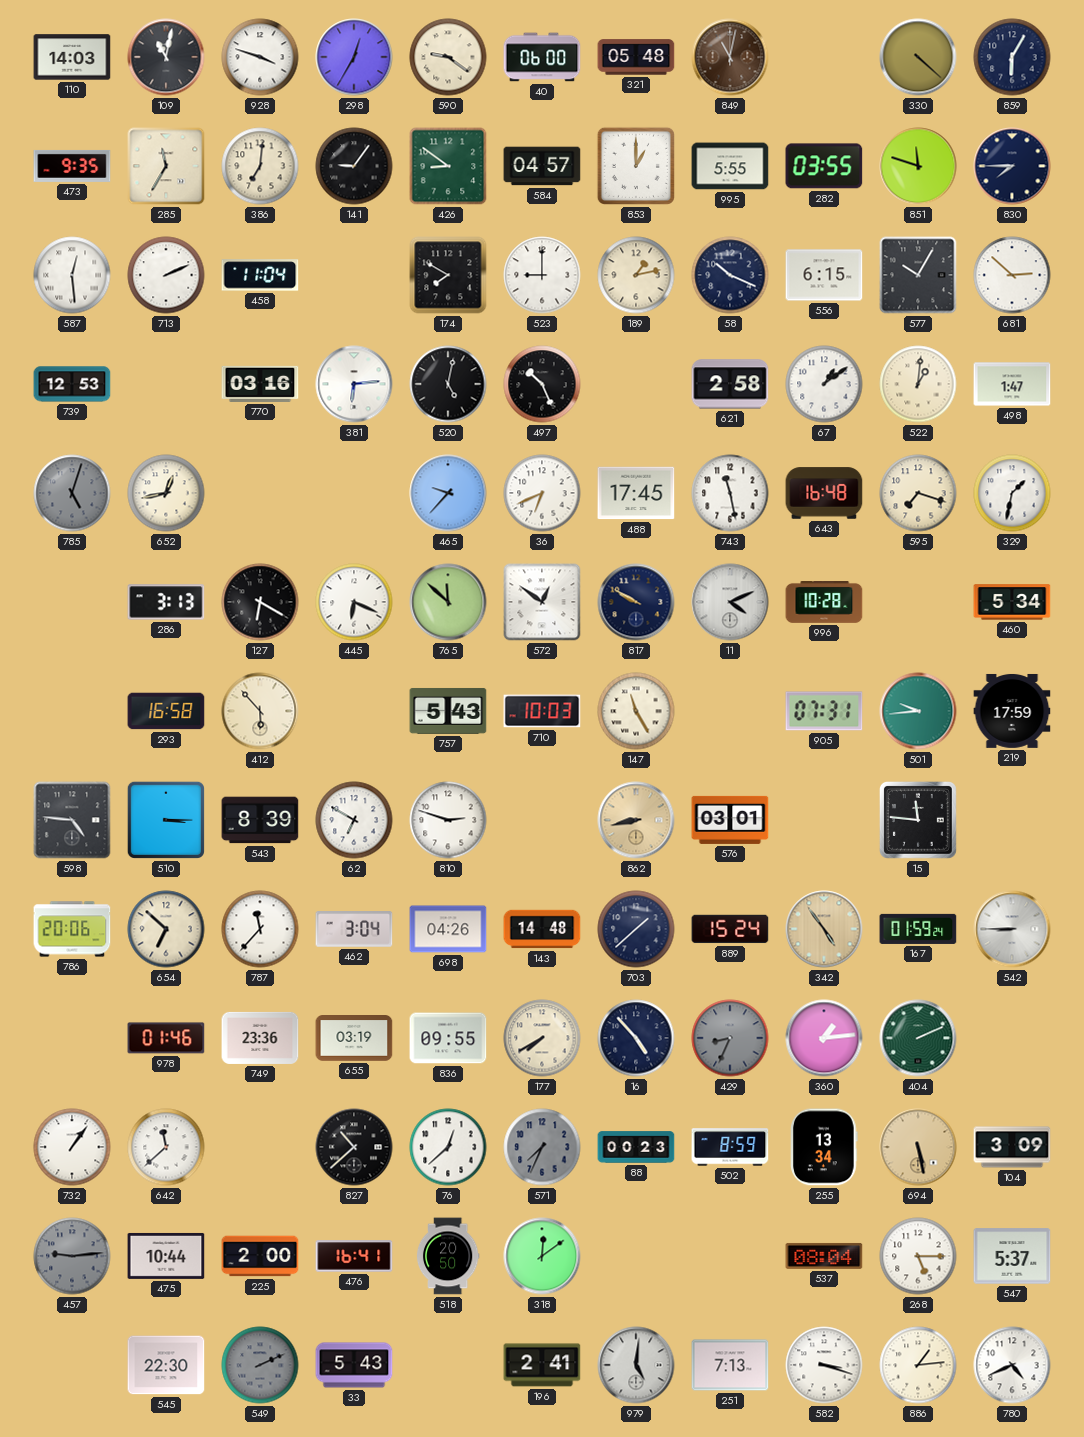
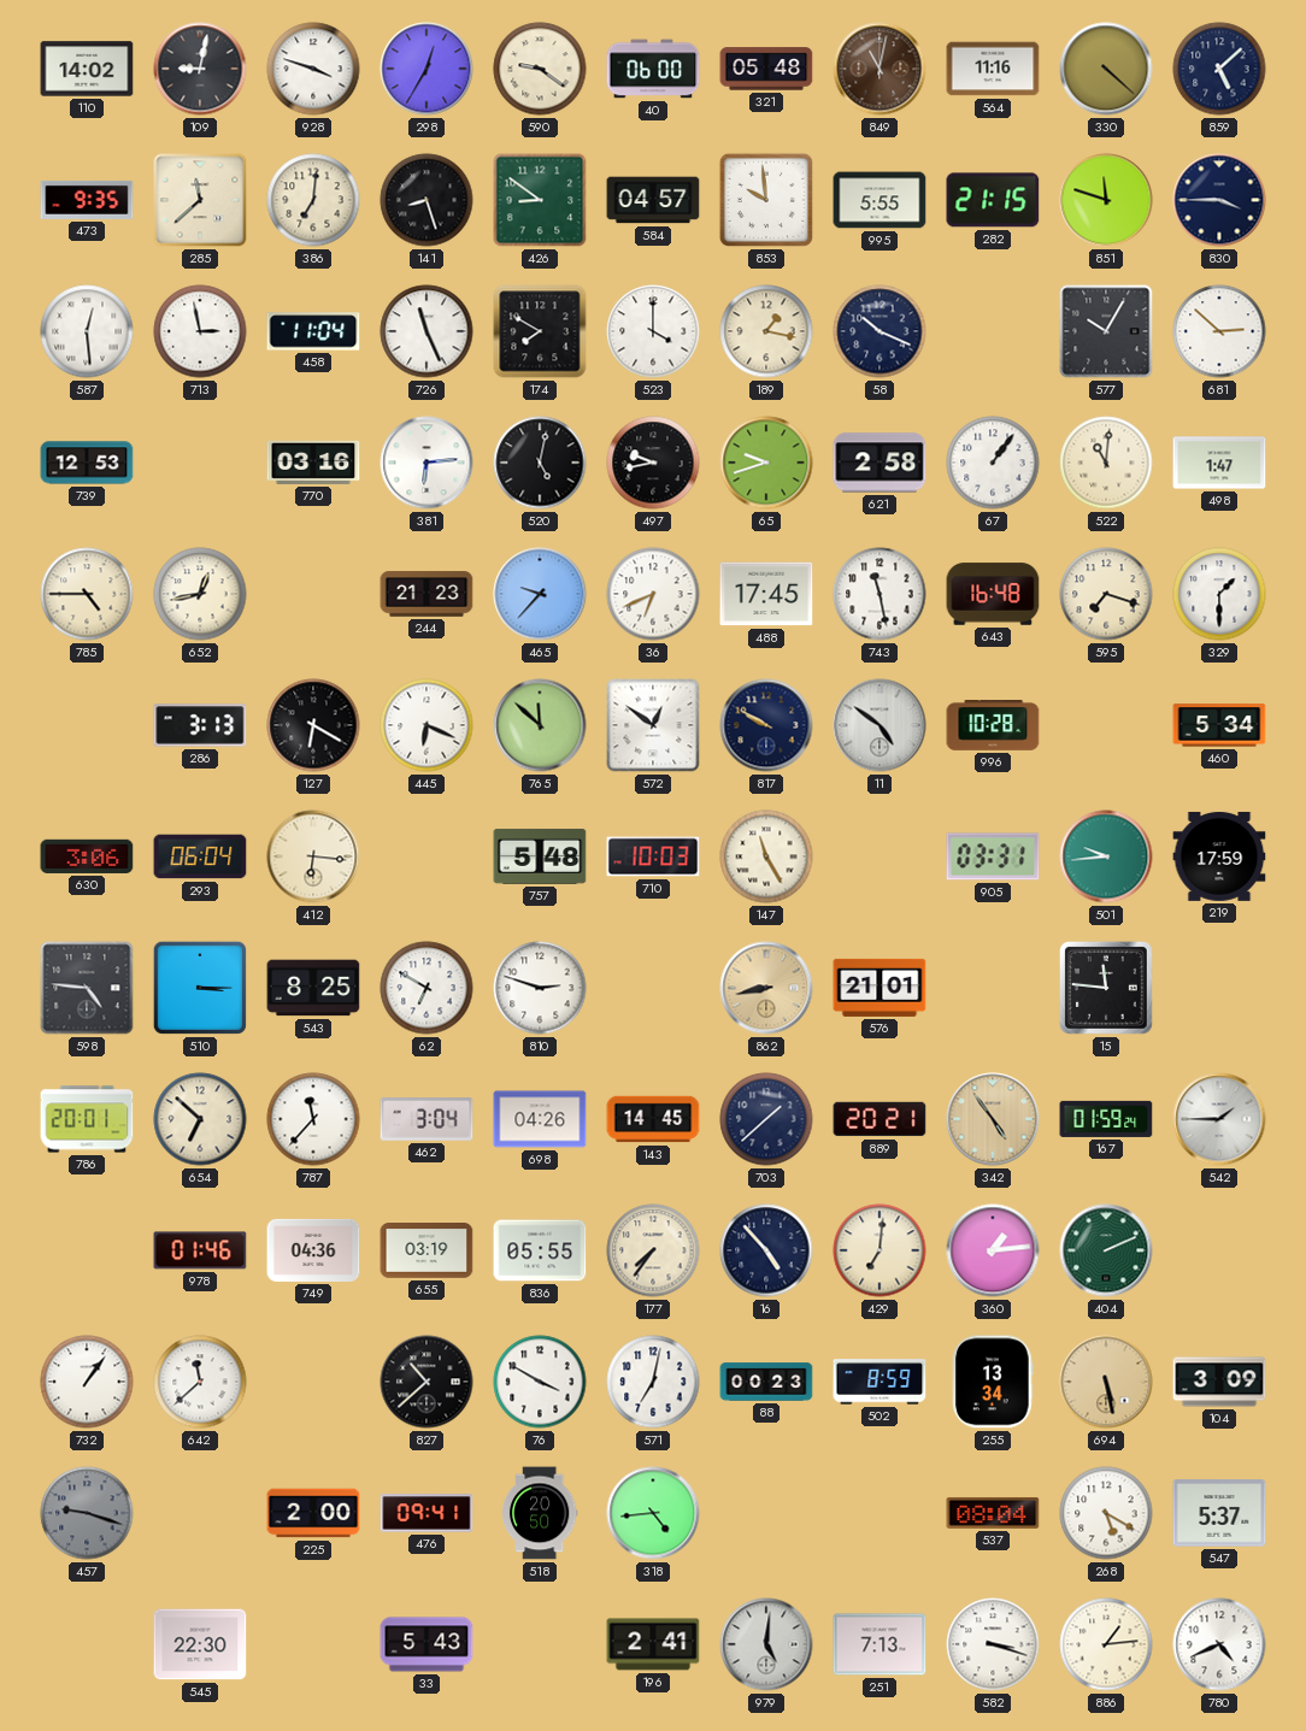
110: 14:03 -> 14:02 (87, 69)
109: 11:02 -> 9:02 (200, 69)
564: none -> 11:16 (993, 69)
859: 6:05 -> 5:08 (1219, 69)
285: 11:35 -> 11:38 (200, 200)
141: 9:06 -> 8:27 (426, 200)
853: 1:00 -> 9:59 (766, 200)
282: 03:55 -> 21:15 (993, 200)
830: 7:45 -> 3:45 (1219, 200)
713: 2:11 -> 2:58 (200, 331)
726: none -> 11:26 (426, 331)
523: 9:00 -> 4:00 (653, 331)
189: 1:13 -> 1:17 (766, 331)
556: 6:15 -> none (824, 275)
497: 10:26 -> 9:43 (653, 463)
65: none -> 9:42 (766, 463)
67: 1:09 -> 1:06 (993, 463)
522: 1:01 -> 11:01 (1106, 463)
785: 5:03 -> 4:45 (87, 594)
785 dial: grey -> cream (87, 594)
244: none -> 21:23 (426, 594)
329: 1:32 -> 1:30 (1219, 594)
11: 4:11 -> 4:51 (880, 725)
630: none -> 3:06 (87, 856)
293: 16:58 -> 06:04 (200, 856)
412: 5:53 -> 6:16 (313, 856)
757: 5:43 -> 5:48 (540, 856)
905: 07:31 -> 03:31 (993, 856)
543: 8:39 -> 8:25 (313, 988)
576: 03:01 -> 21:01 (880, 988)
786: 20:06 -> 20:01 (87, 1119)
143: 14:48 -> 14:45 (653, 1119)
889: 15:24 -> 20:21 (880, 1119)
542: 8:45 -> 1:45 (1219, 1119)
749: 23:36 -> 04:36 (313, 1250)
836: 09:55 -> 05:55 (540, 1250)
177: 7:40 -> 7:36 (653, 1250)
429: 8:34 -> 7:01 (880, 1250)
429 dial: grey -> cream (880, 1250)
76: 12:38 -> 3:50 (540, 1382)
571: 7:34 -> 7:02 (653, 1382)
571 dial: grey -> white (653, 1382)
457: 9:14 -> 9:18 (87, 1513)
475: 10:44 -> none (166, 1256)
476: 16:41 -> 09:41 (426, 1513)
318: 12:09 -> 4:44 (653, 1513)
268: 5:15 -> 5:20 (1106, 1513)
549: 2:11 -> none (260, 1365)
